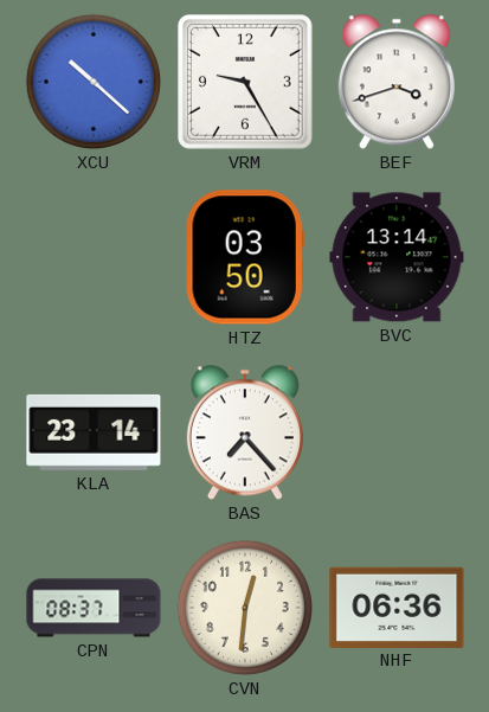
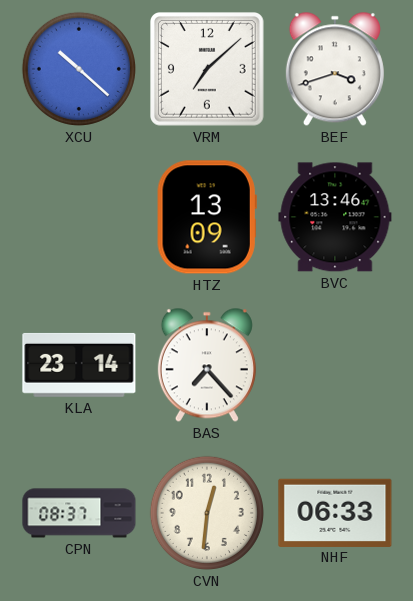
VRM: 9:25 -> 7:08 (208, 70)
HTZ: 03:50 -> 13:09 (207, 217)
BVC: 13:14 -> 13:46 (335, 217)
NHF: 06:36 -> 06:33 (335, 512)
